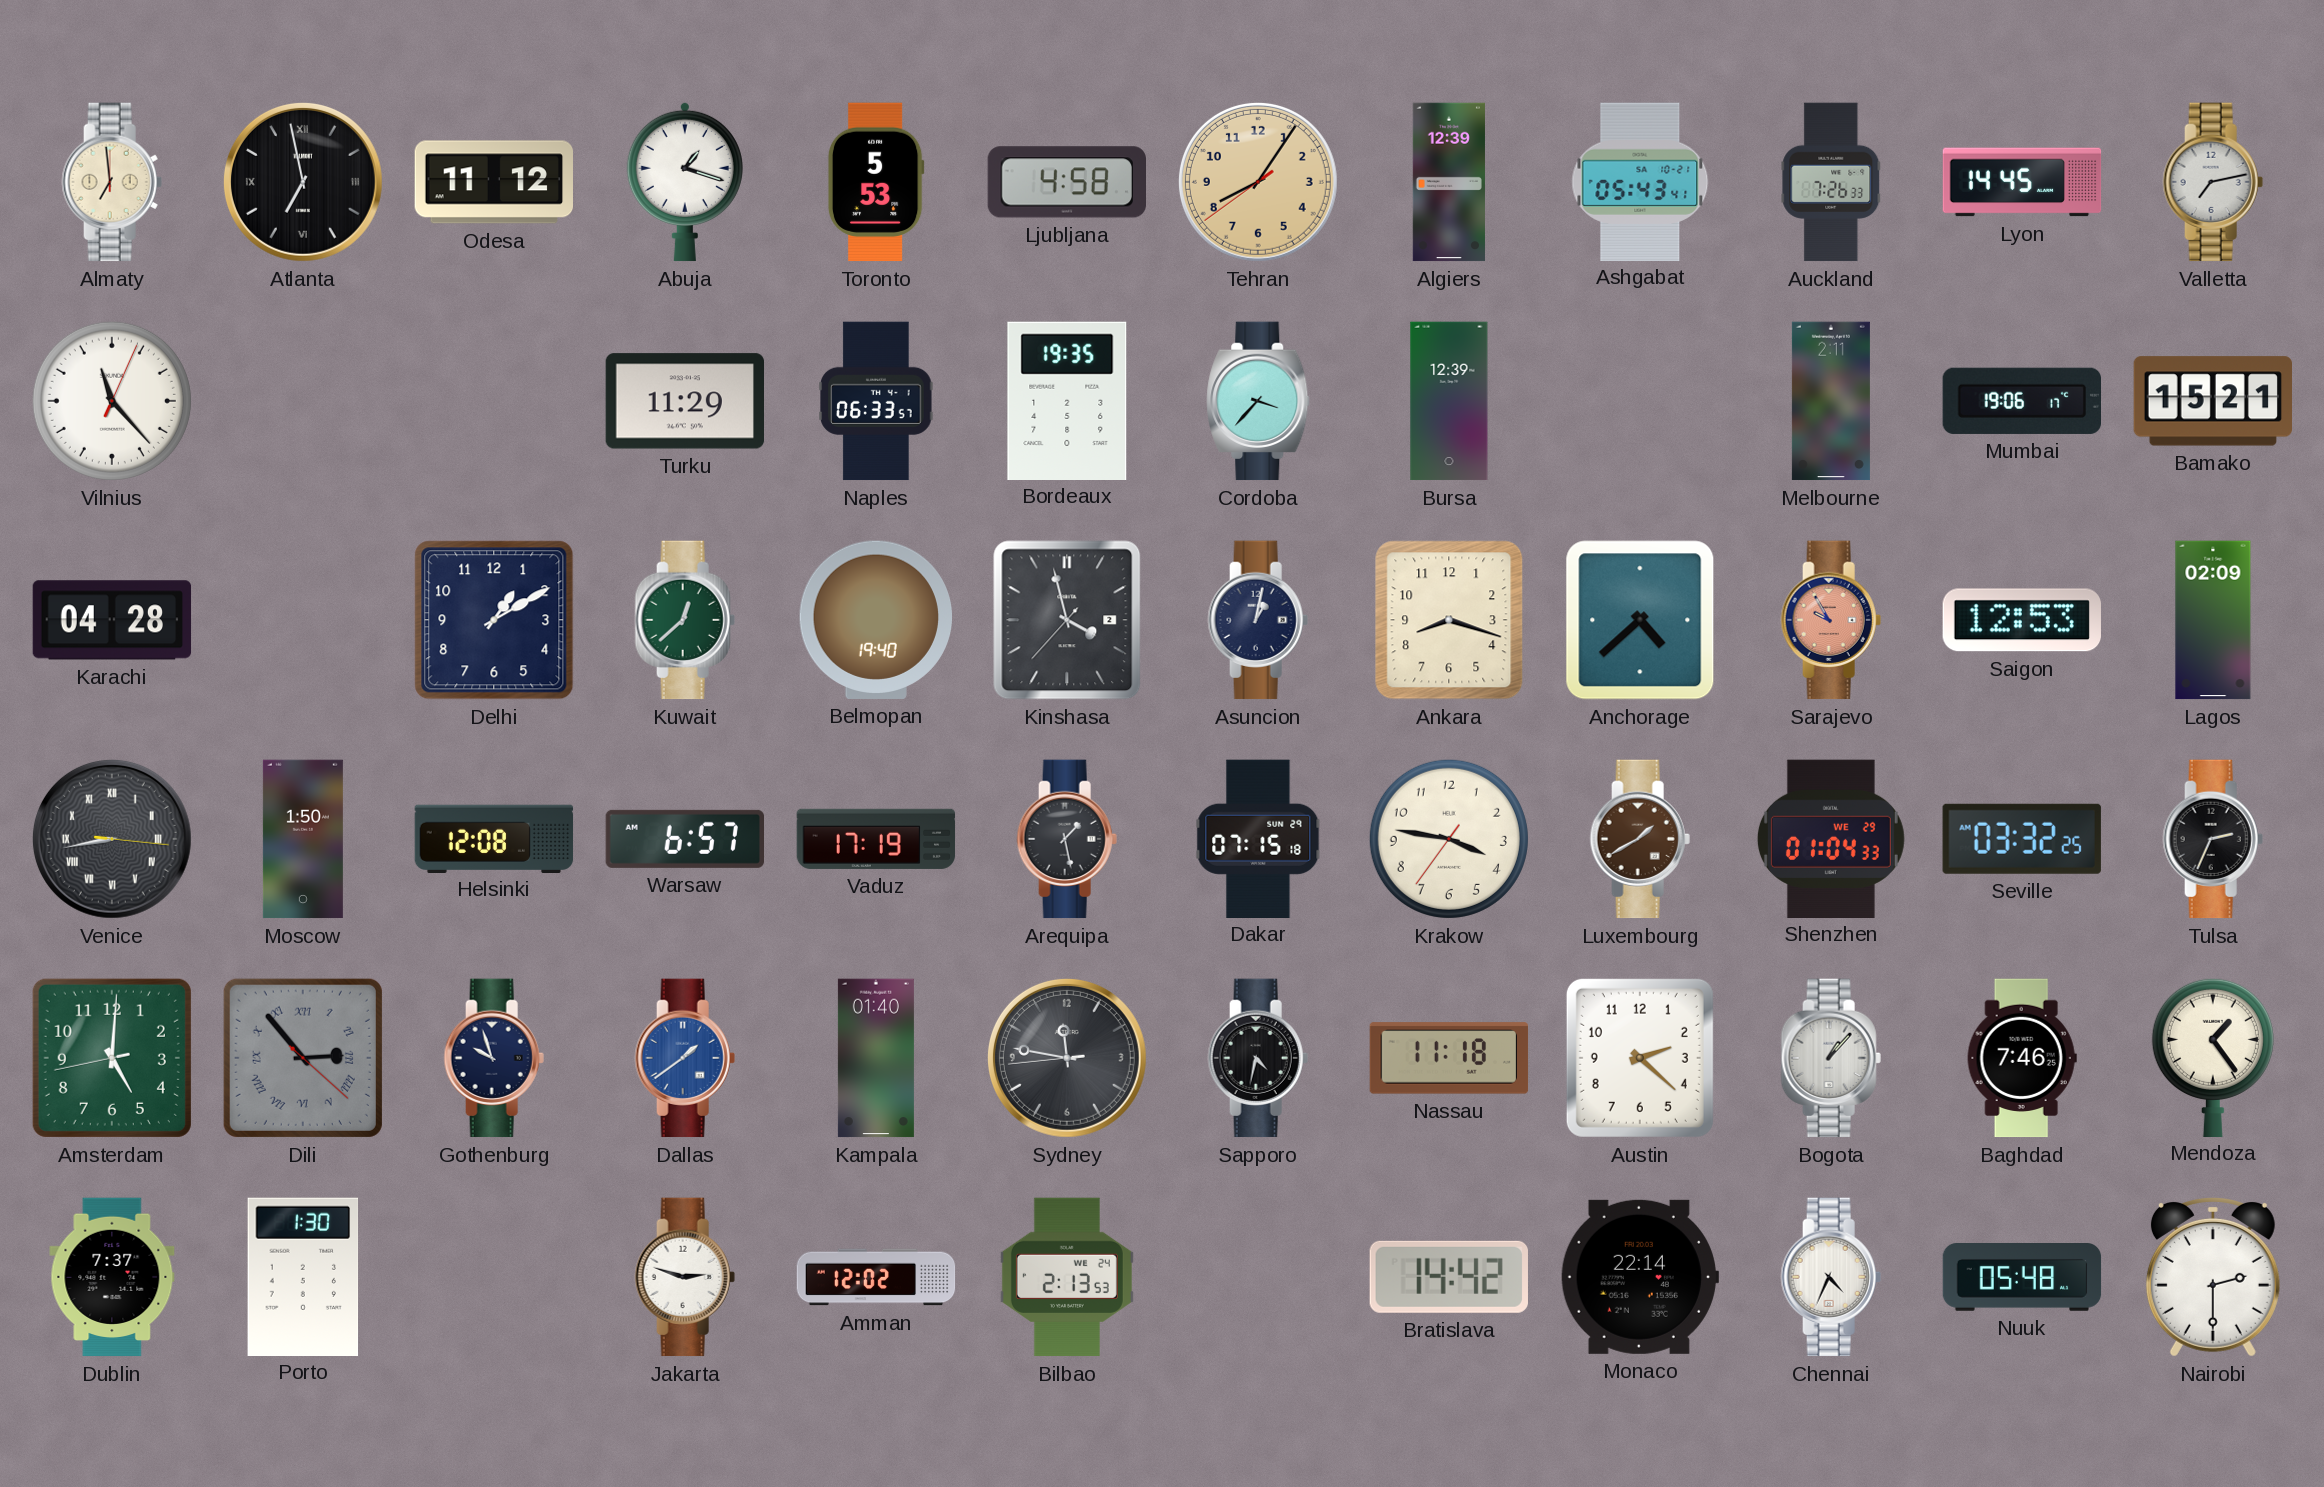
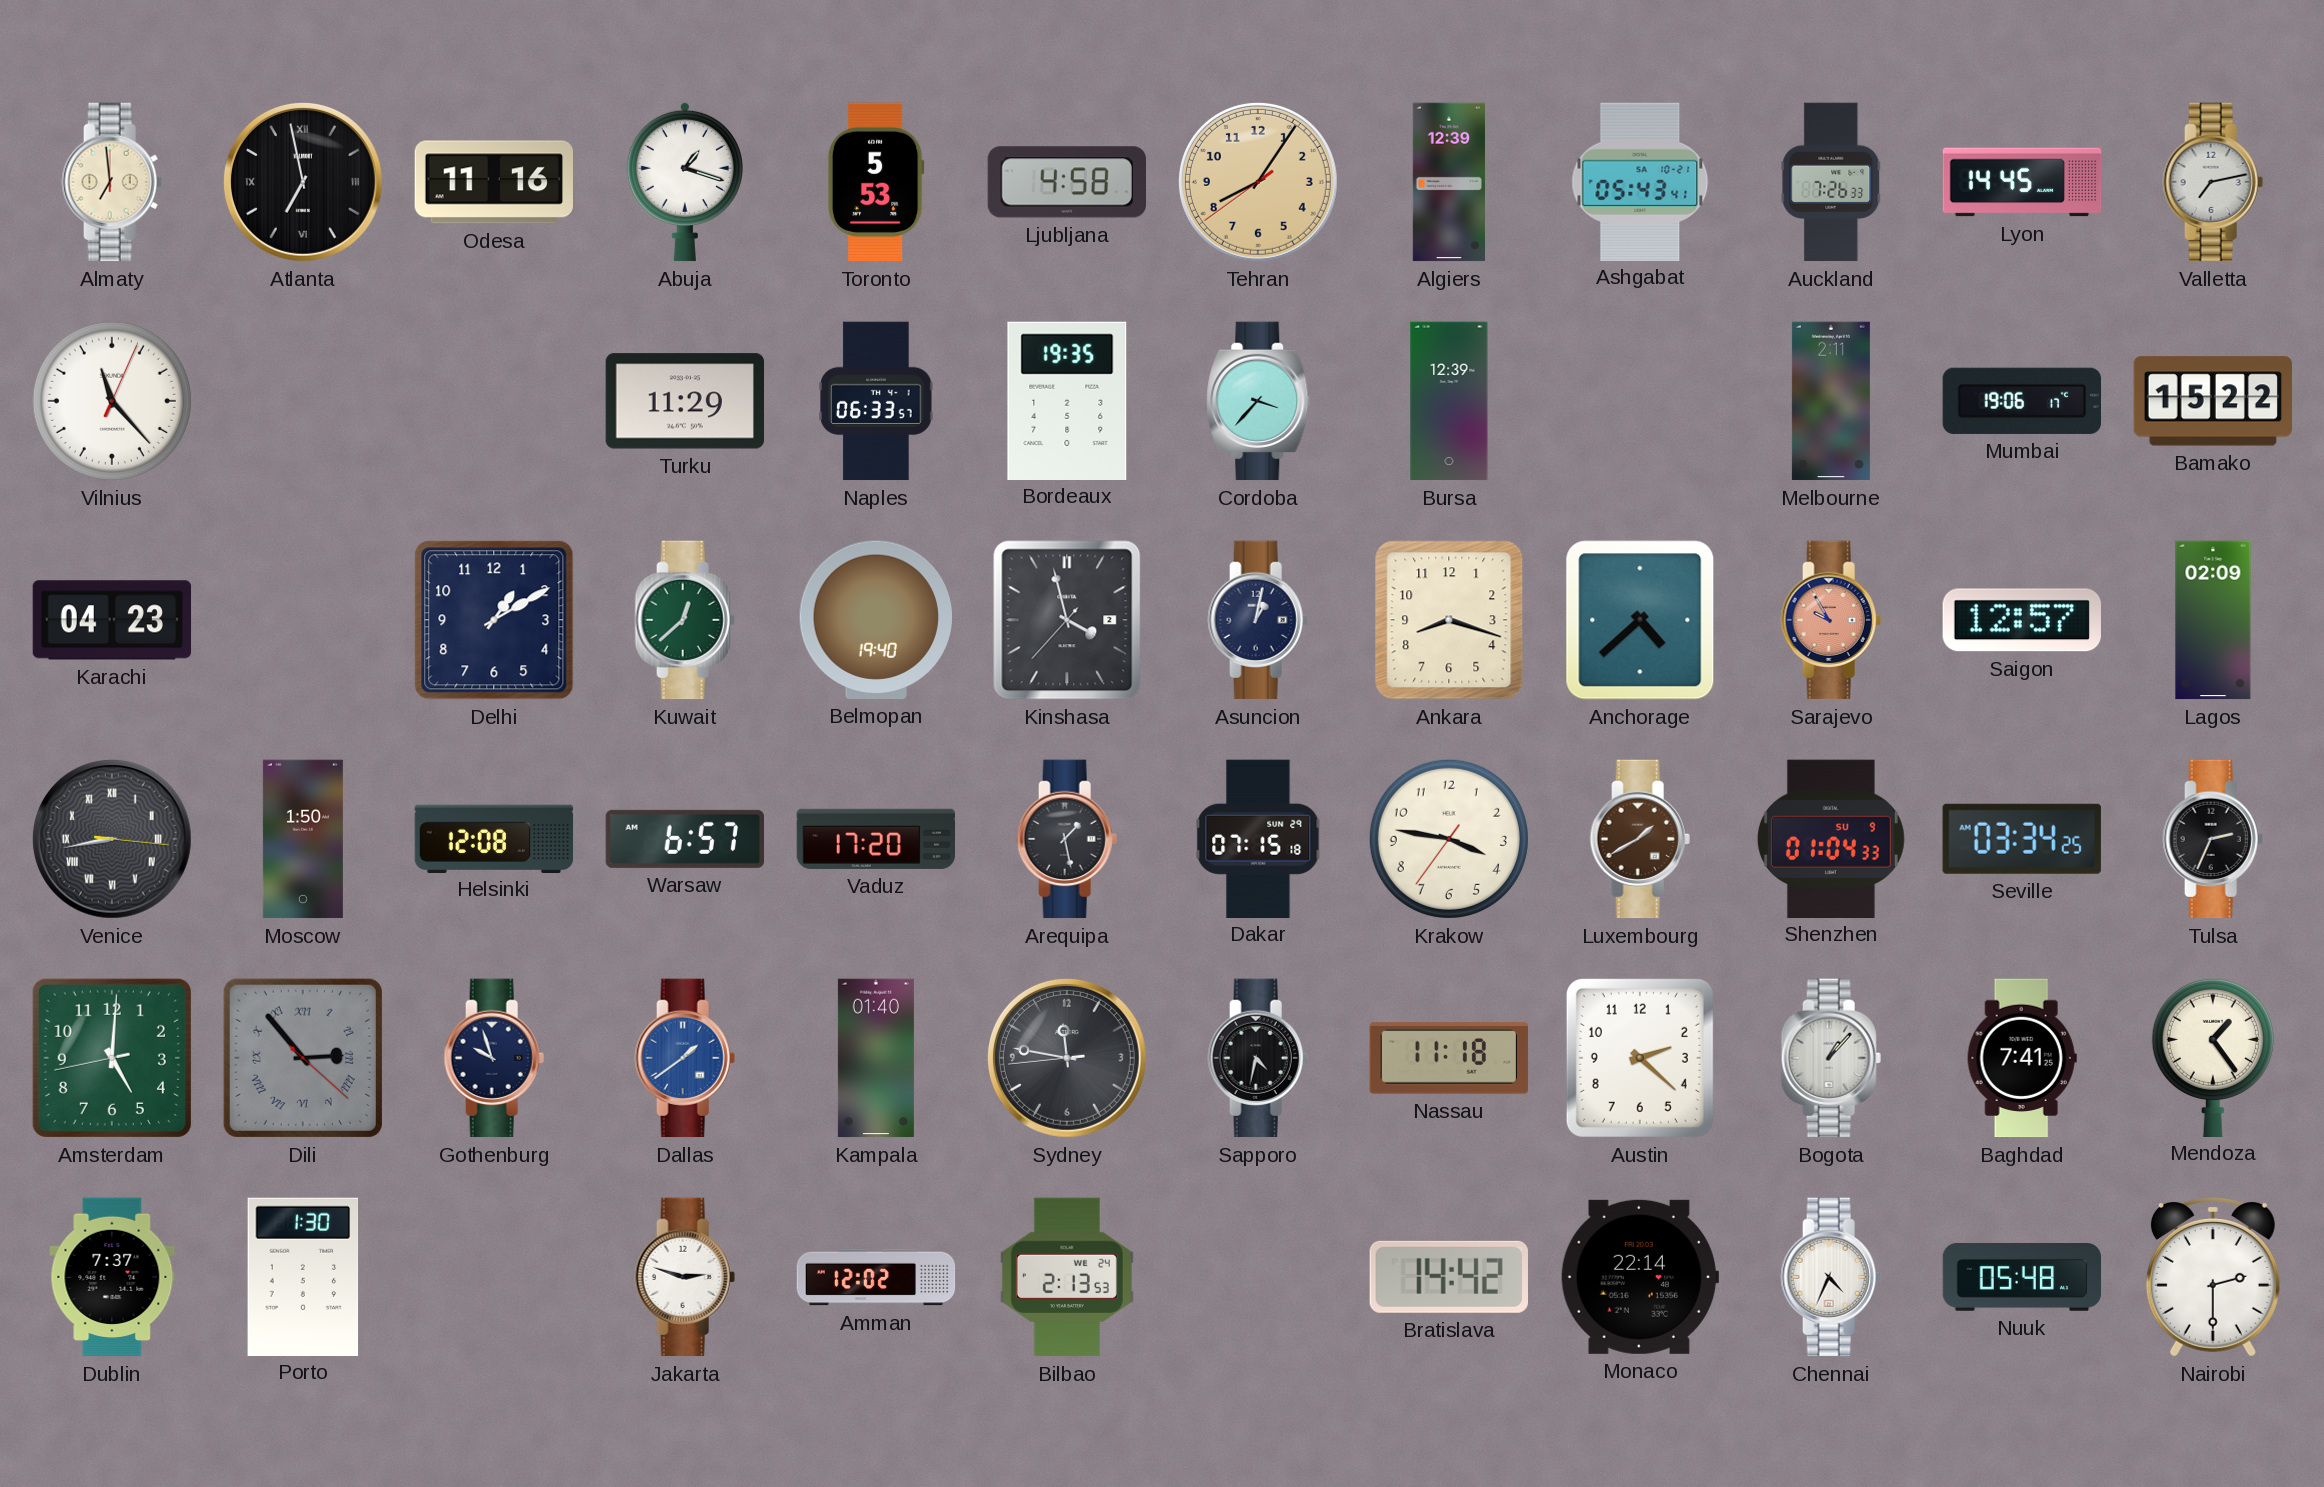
Odesa: 11:12 -> 11:16 (494, 182)
Bamako: 15:21 -> 15:22 (2212, 401)
Karachi: 04:28 -> 04:23 (112, 620)
Saigon: 12:53 -> 12:57 (2022, 620)
Vaduz: 17:19 -> 17:20 (876, 839)
Shenzhen date: WE 29 -> SU 9 (1831, 838)
Seville: 03:32 -> 03:34 (2022, 839)
Baghdad: 7:46 -> 7:41 (2022, 1058)
